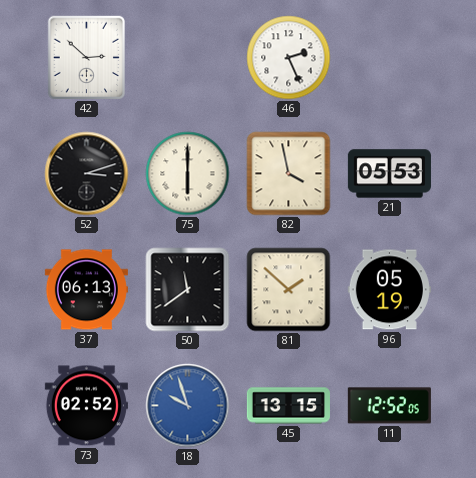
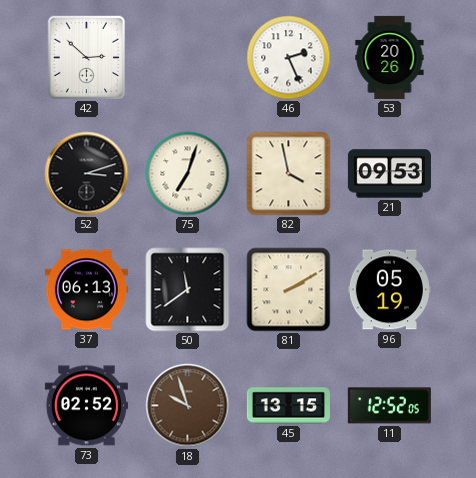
53: none -> 20:26 (390, 57)
75: 6:00 -> 7:03 (188, 174)
21: 05:53 -> 09:53 (389, 174)
81: 1:52 -> 2:10 (289, 290)
18 dial: blue -> brown (188, 406)
